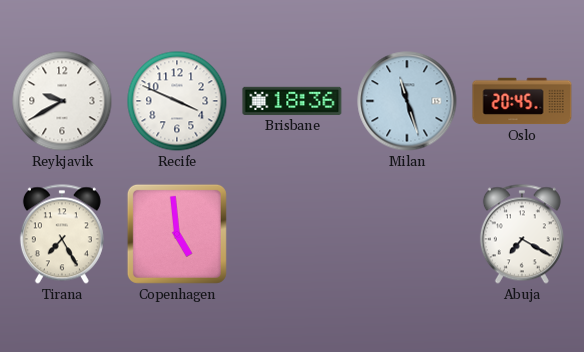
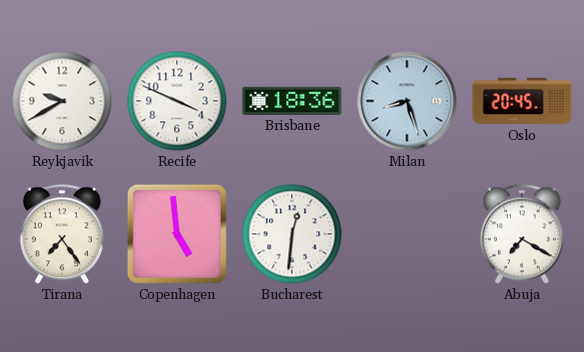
Milan: 11:27 -> 8:27 (407, 101)
Tirana: 7:25 -> 7:24 (62, 234)
Bucharest: none -> 12:31 (292, 234)
